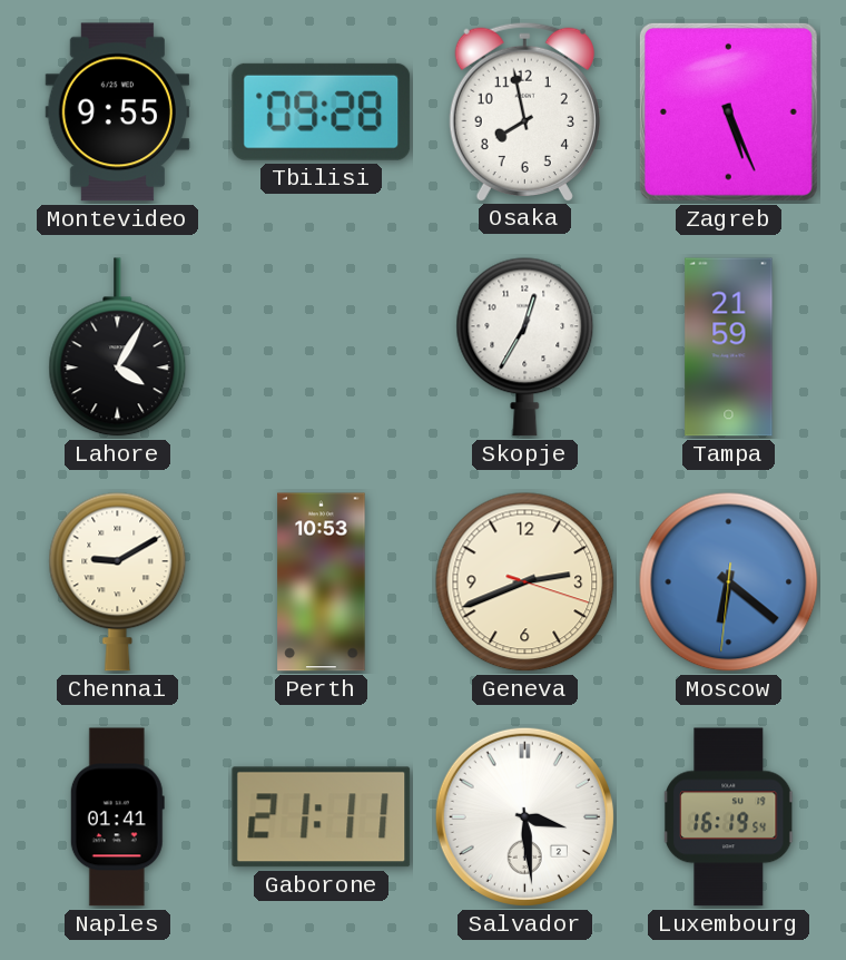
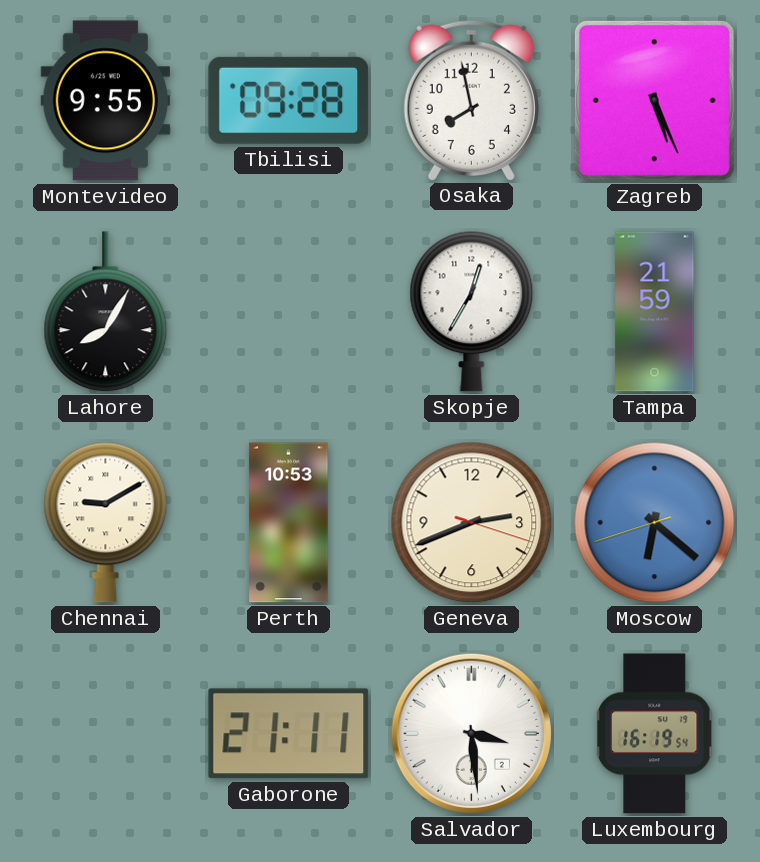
Lahore: 4:05 -> 8:05 (106, 312)
Moscow: 6:21:31 -> 6:21:42 (655, 523)
Naples: 01:41 -> none (117, 817)
